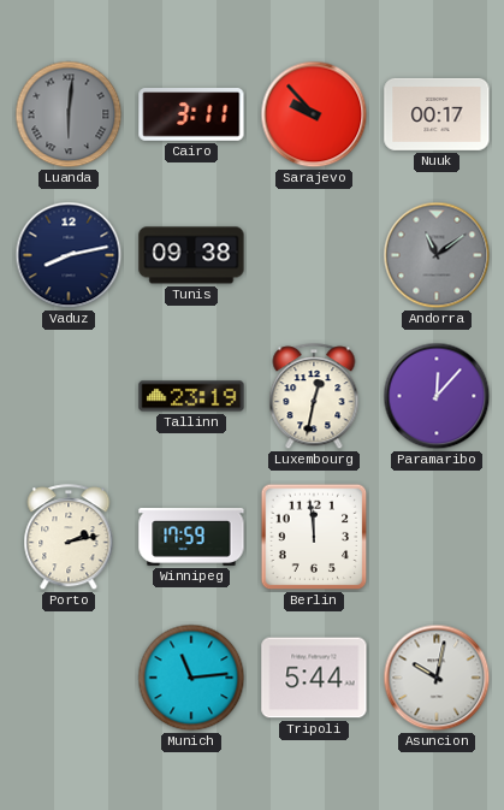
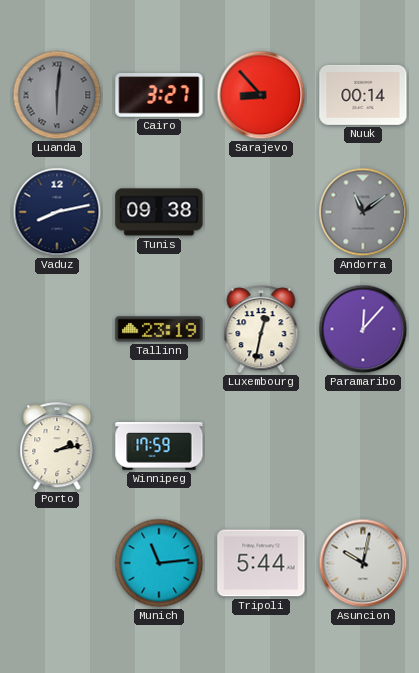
Cairo: 3:11 -> 3:27 (159, 95)
Sarajevo: 9:53 -> 8:53 (261, 95)
Nuuk: 00:17 -> 00:14 (363, 95)
Berlin: 11:59 -> none (314, 537)
